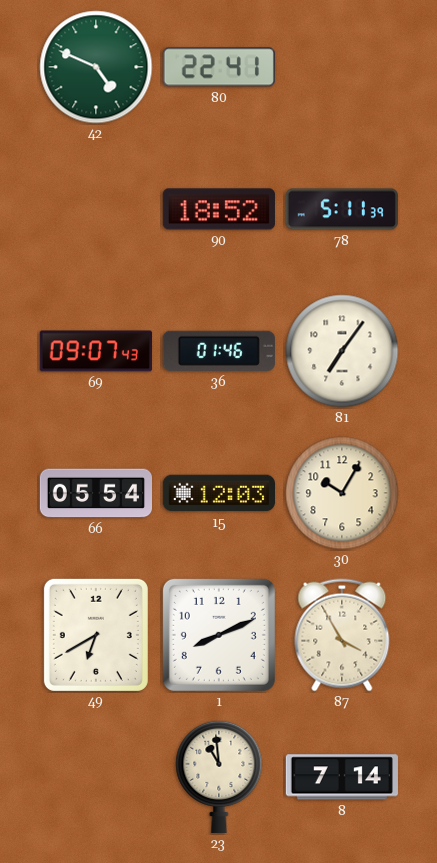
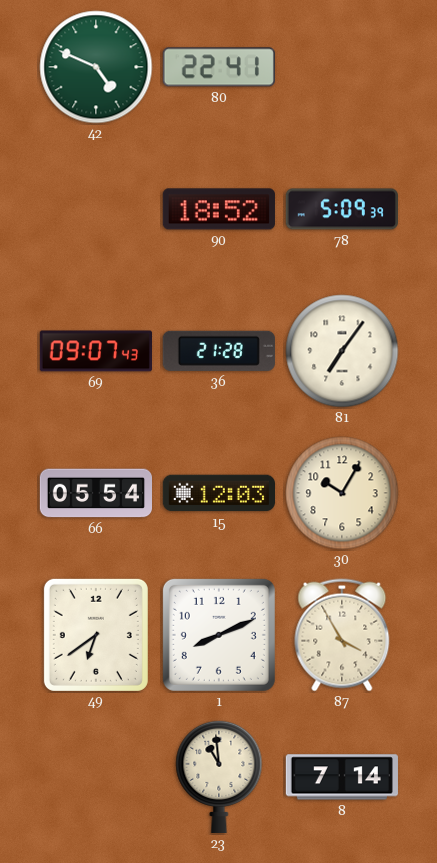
78: 5:11 -> 5:09 (342, 209)
36: 01:46 -> 21:28 (219, 351)
49: 6:40 -> 6:39 (96, 635)
